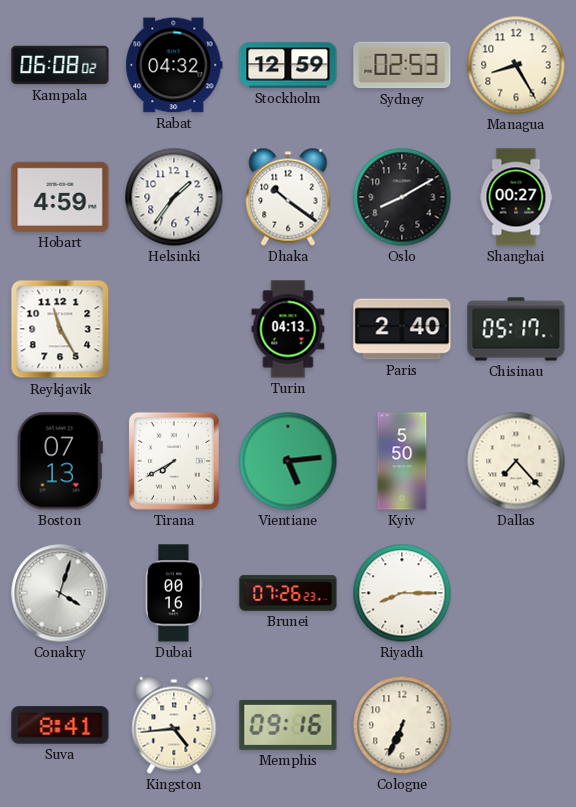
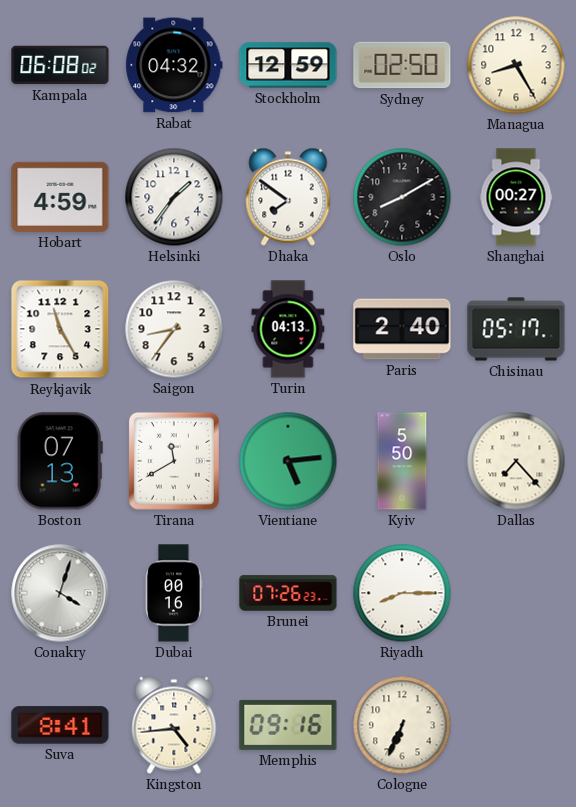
Sydney: 02:53 -> 02:50 (402, 65)
Dhaka: 10:21 -> 7:51 (288, 197)
Saigon: none -> 8:36 (174, 329)
Tirana: 7:40 -> 11:40 (174, 461)
